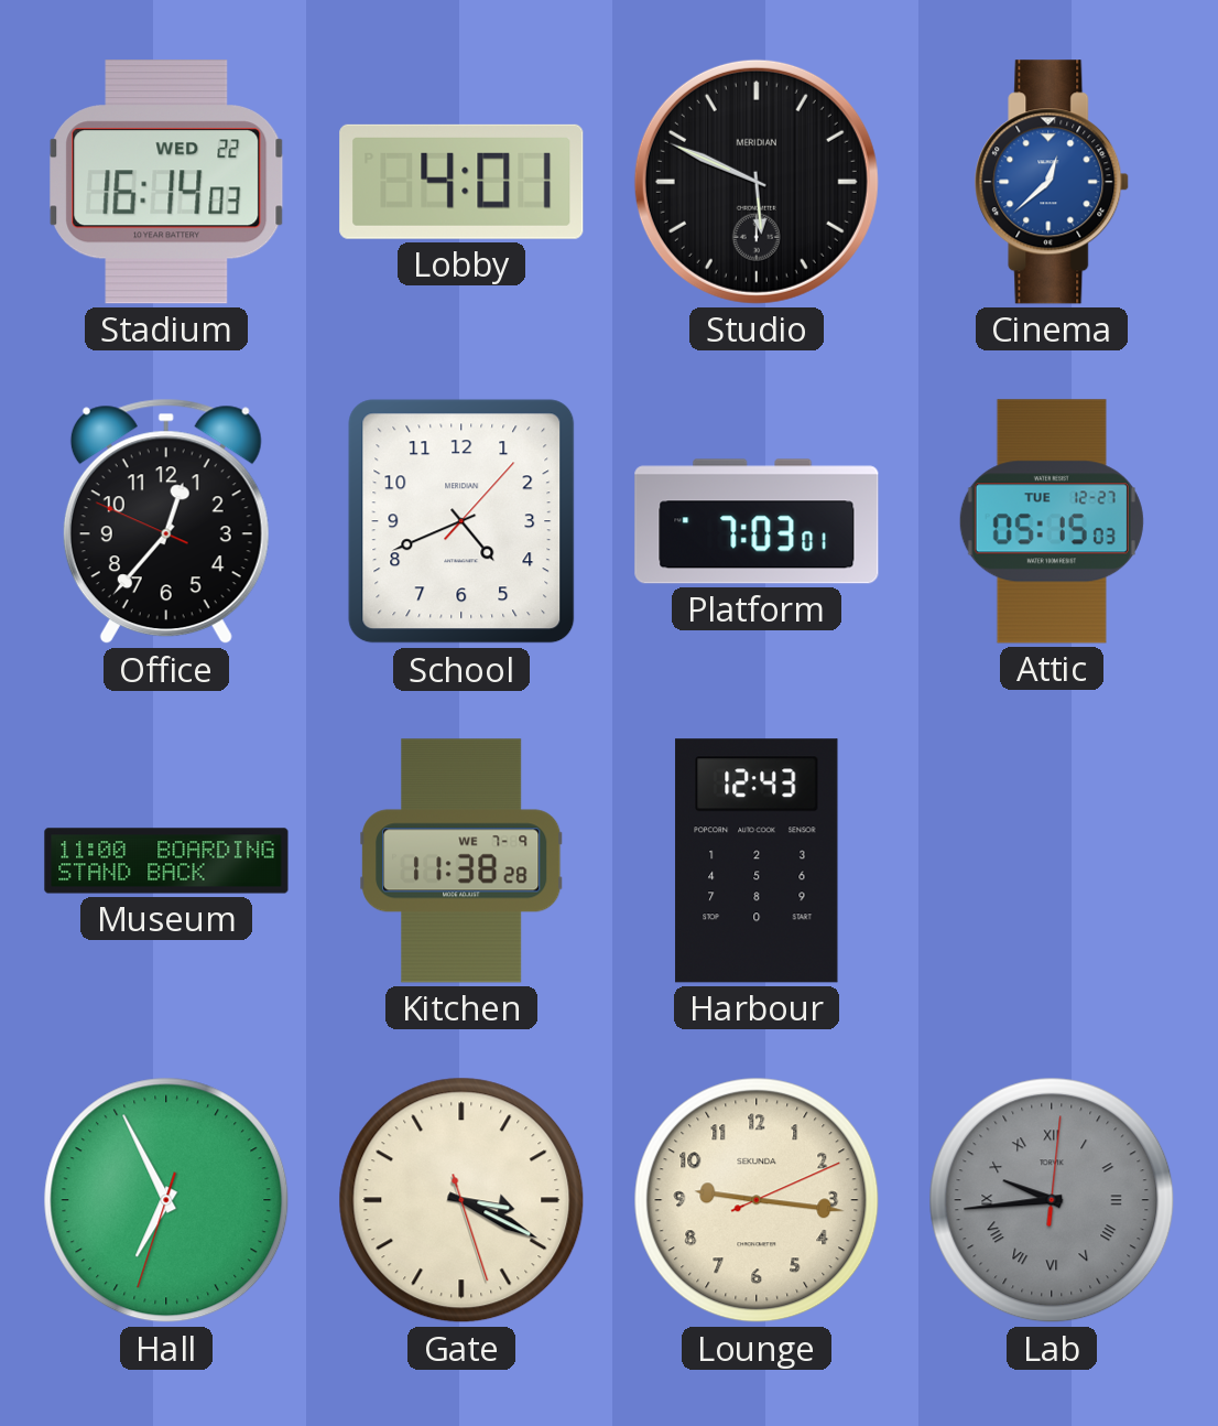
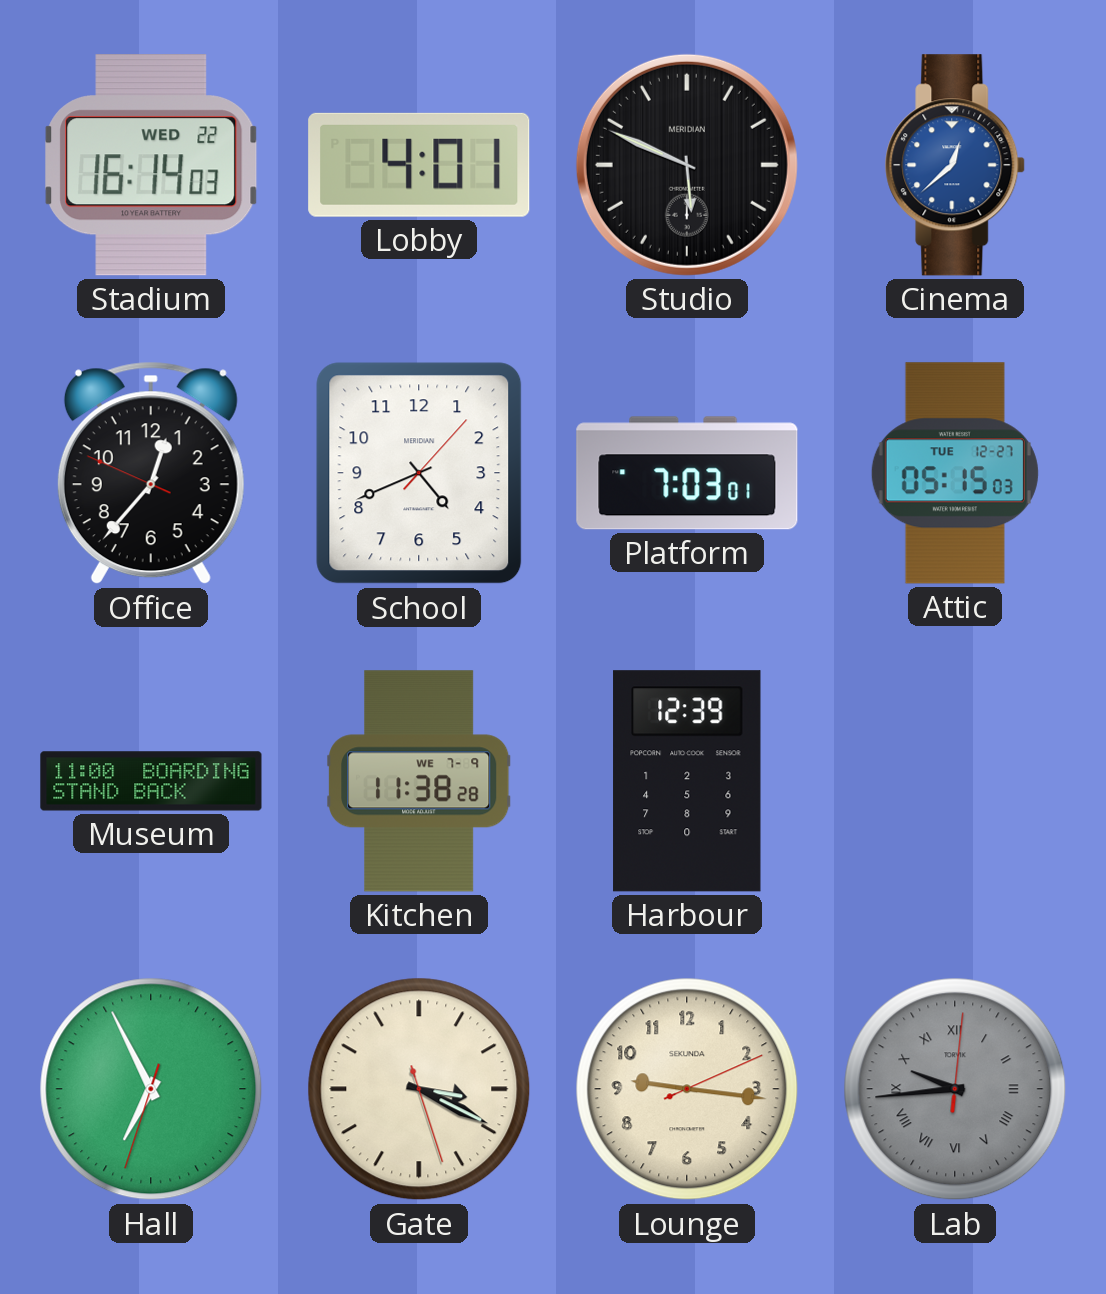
Harbour: 12:43 -> 12:39 (687, 781)
